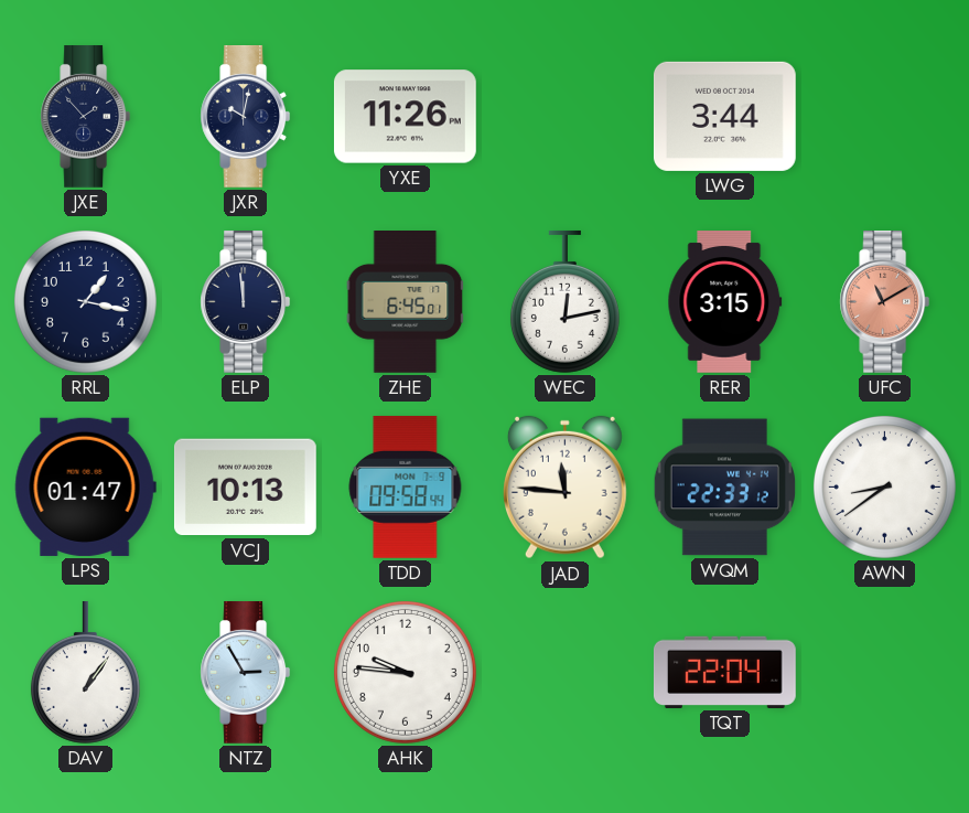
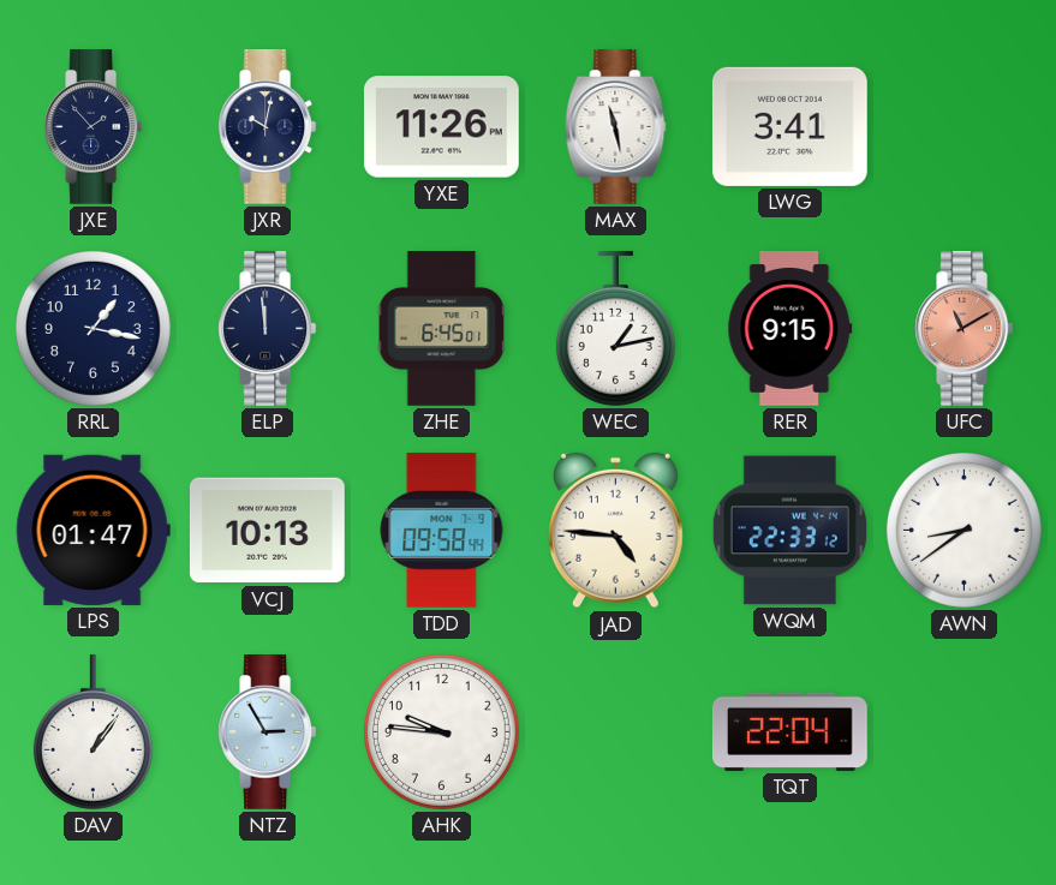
MAX: none -> 11:28 (616, 127)
LWG: 3:44 -> 3:41 (789, 126)
WEC: 12:13 -> 1:13 (615, 328)
RER: 3:15 -> 9:15 (790, 329)
JAD: 11:46 -> 4:46 (615, 531)
